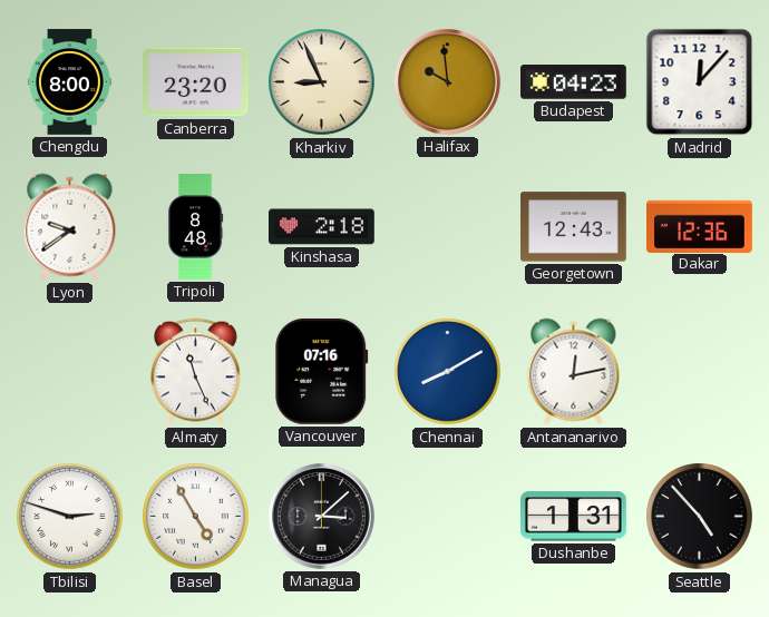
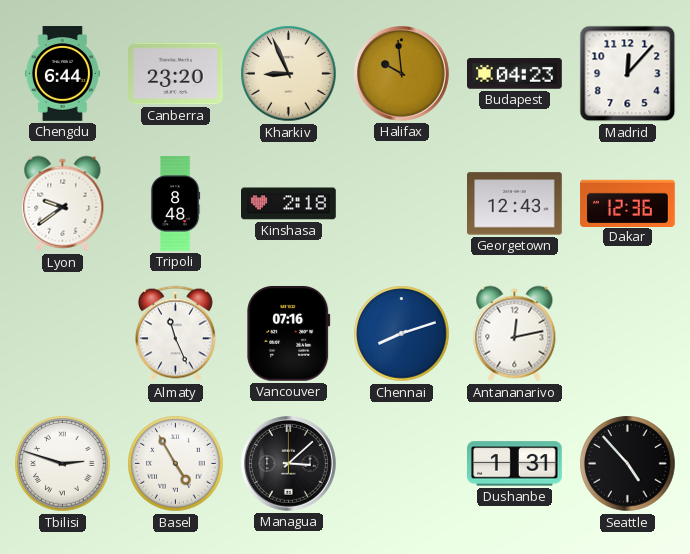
Chengdu: 8:00 -> 6:44 (62, 74)
Chennai: 8:10 -> 8:12 (402, 334)
